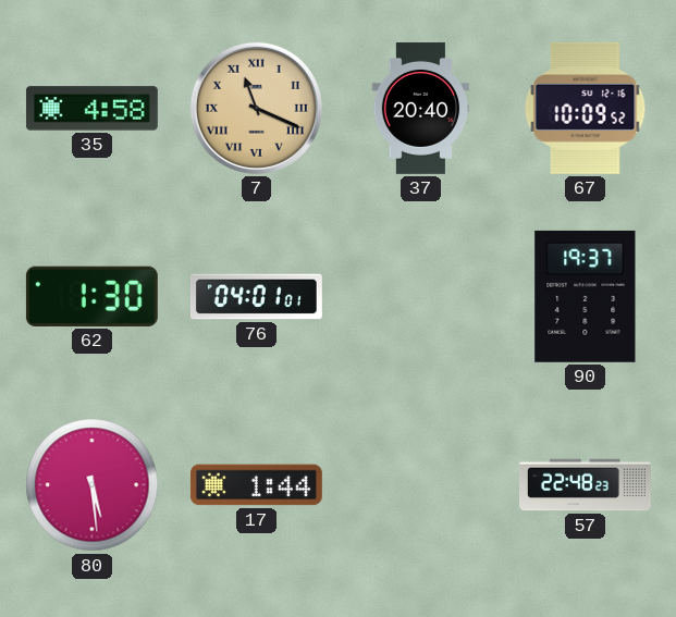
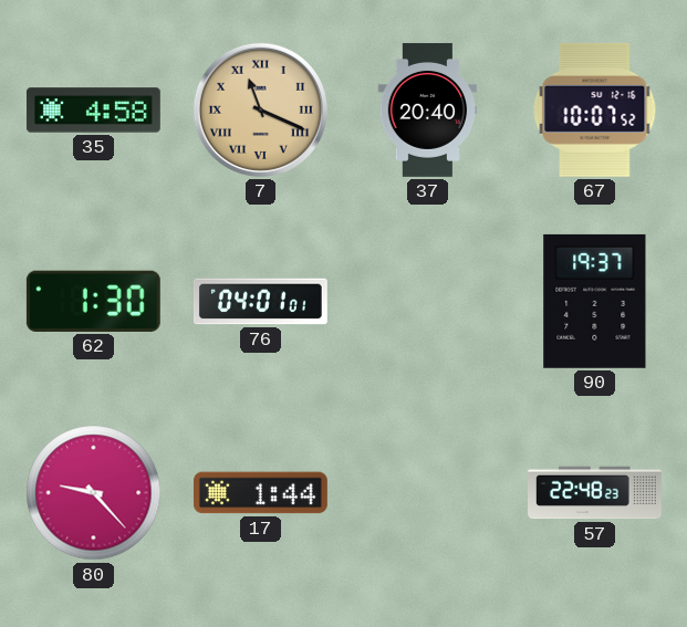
67: 10:09 -> 10:07 (595, 109)
80: 5:29 -> 9:23 (94, 493)
